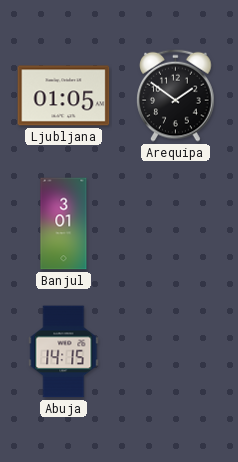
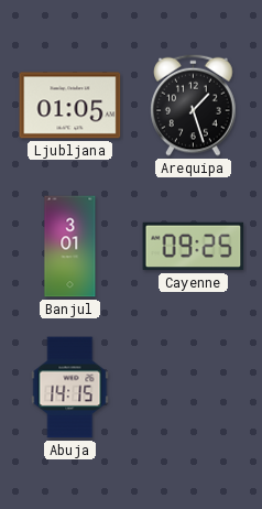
Arequipa: 1:51 -> 1:27 (194, 105)
Cayenne: none -> 09:25 (194, 247)
